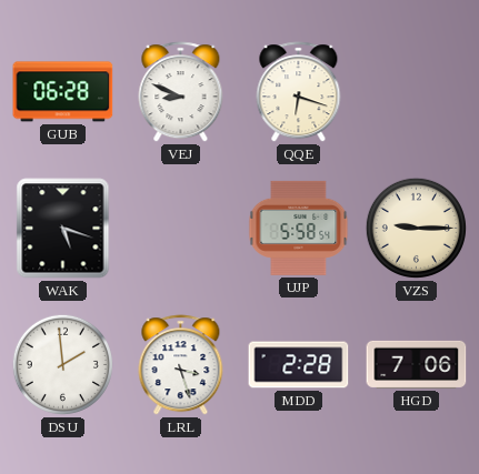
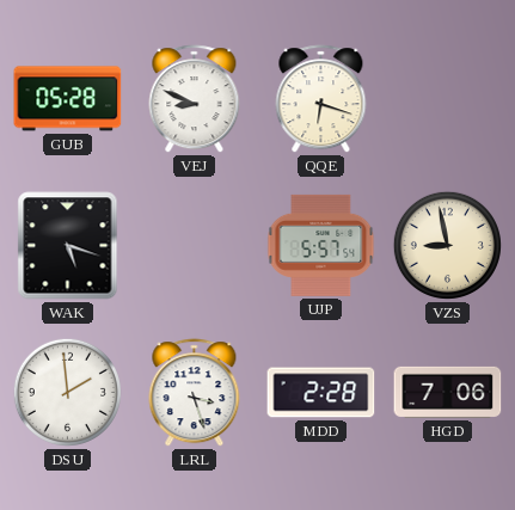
GUB: 06:28 -> 05:28 (68, 99)
UJP: 5:58 -> 5:57 (321, 245)
VZS: 9:15 -> 8:58 (447, 245)
